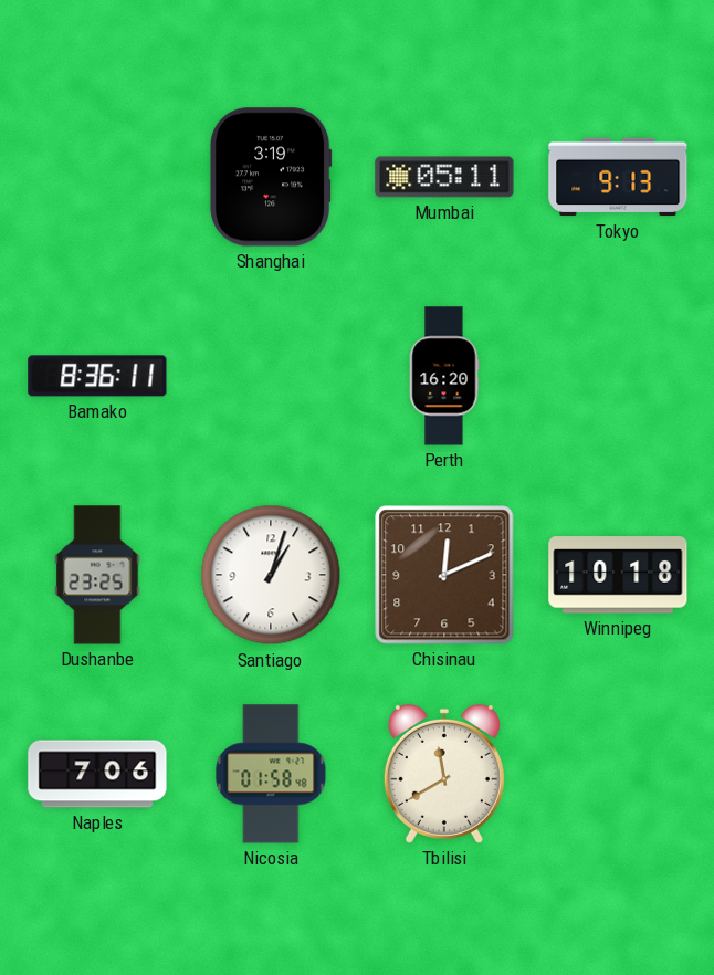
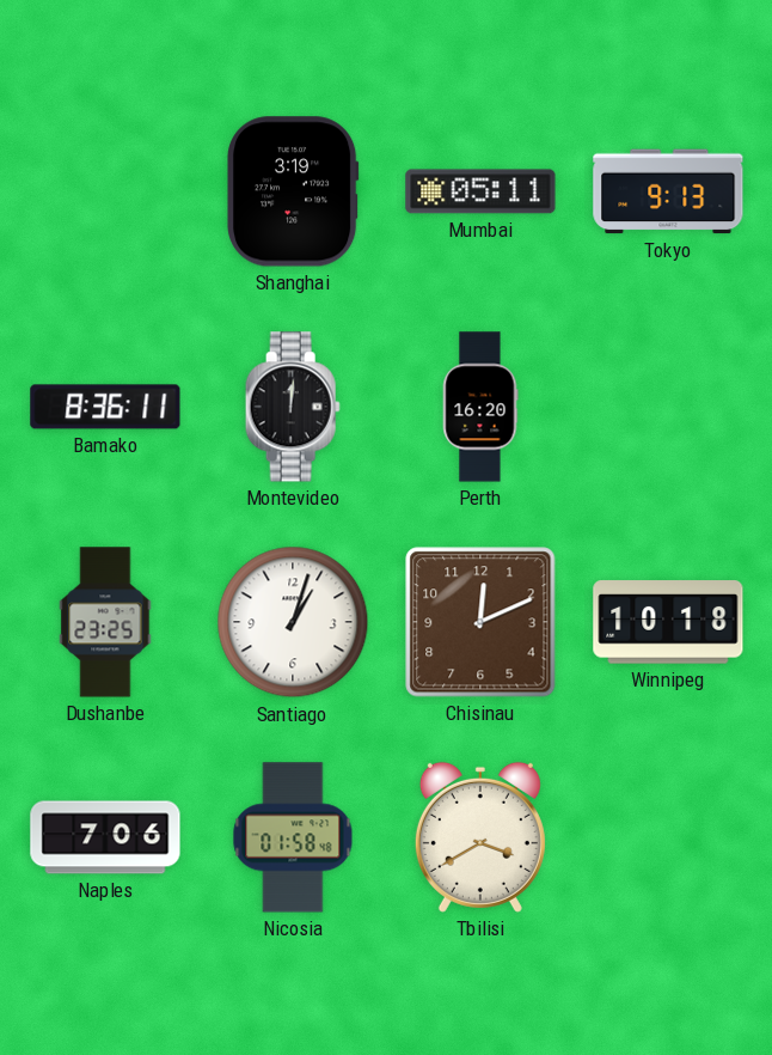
Montevideo: none -> 12:01 (293, 407)
Tbilisi: 11:40 -> 3:40 (480, 837)
